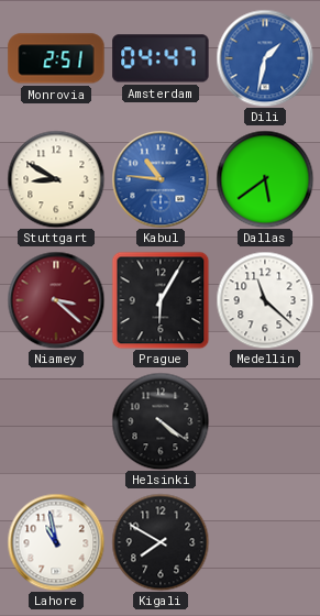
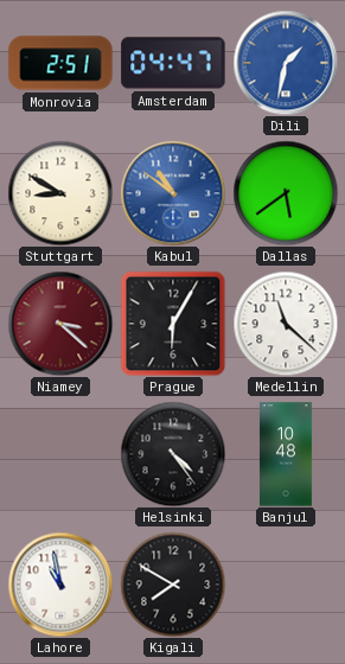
Kabul: 10:46 -> 10:51 (173, 193)
Helsinki: 4:21 -> 4:24 (173, 454)
Banjul: none -> 10:48 (286, 454)
